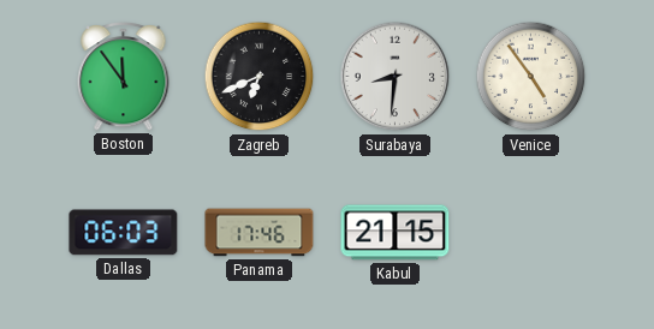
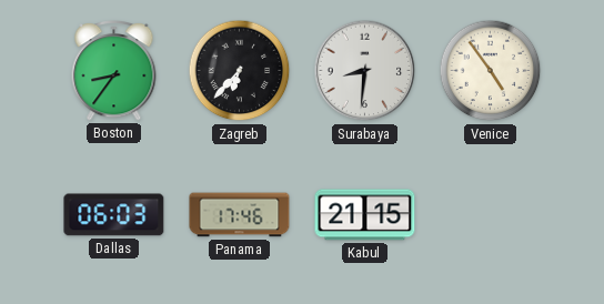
Boston: 11:54 -> 8:36 (114, 71)
Zagreb: 6:41 -> 6:37 (240, 71)
